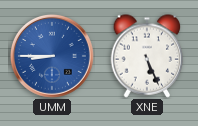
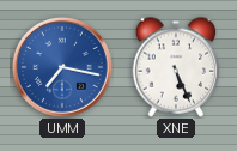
UMM: 8:45 -> 7:17 (62, 67)
